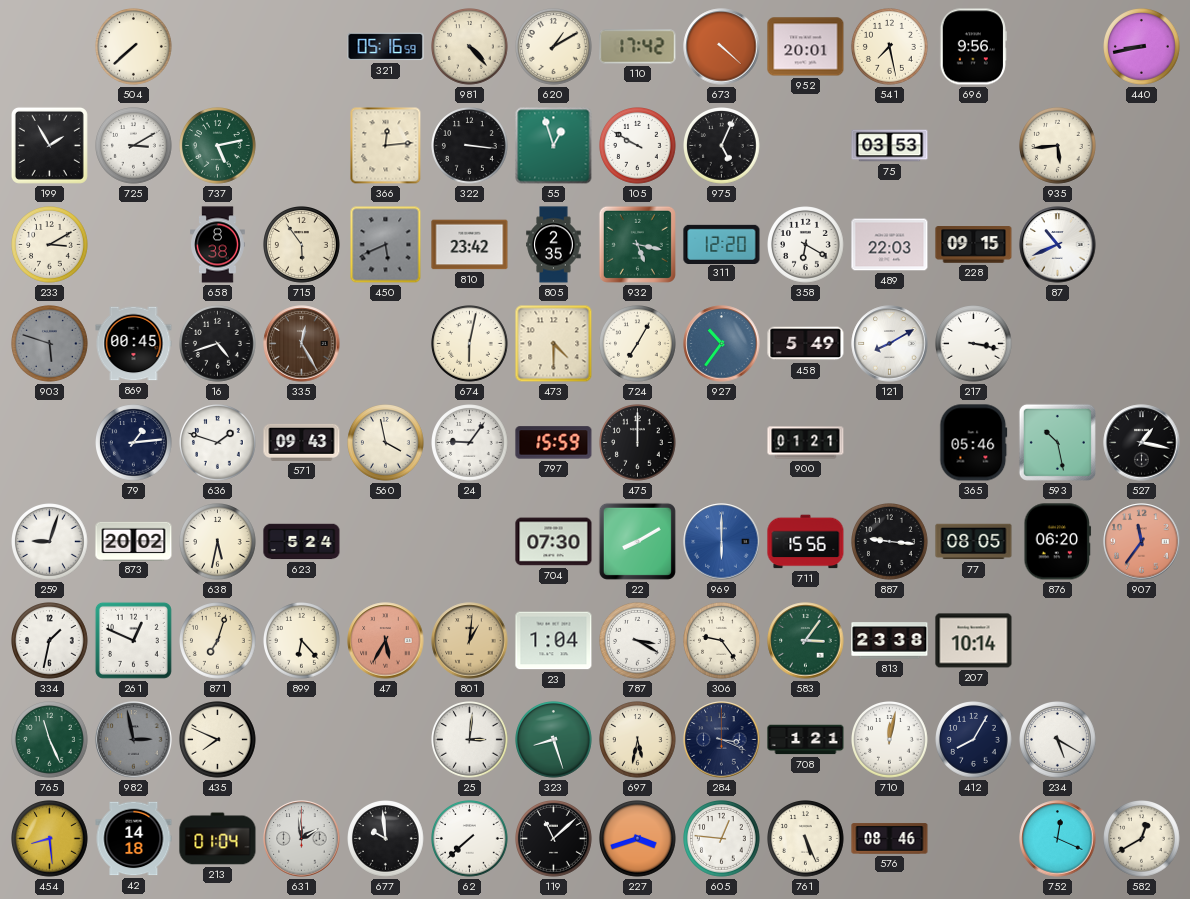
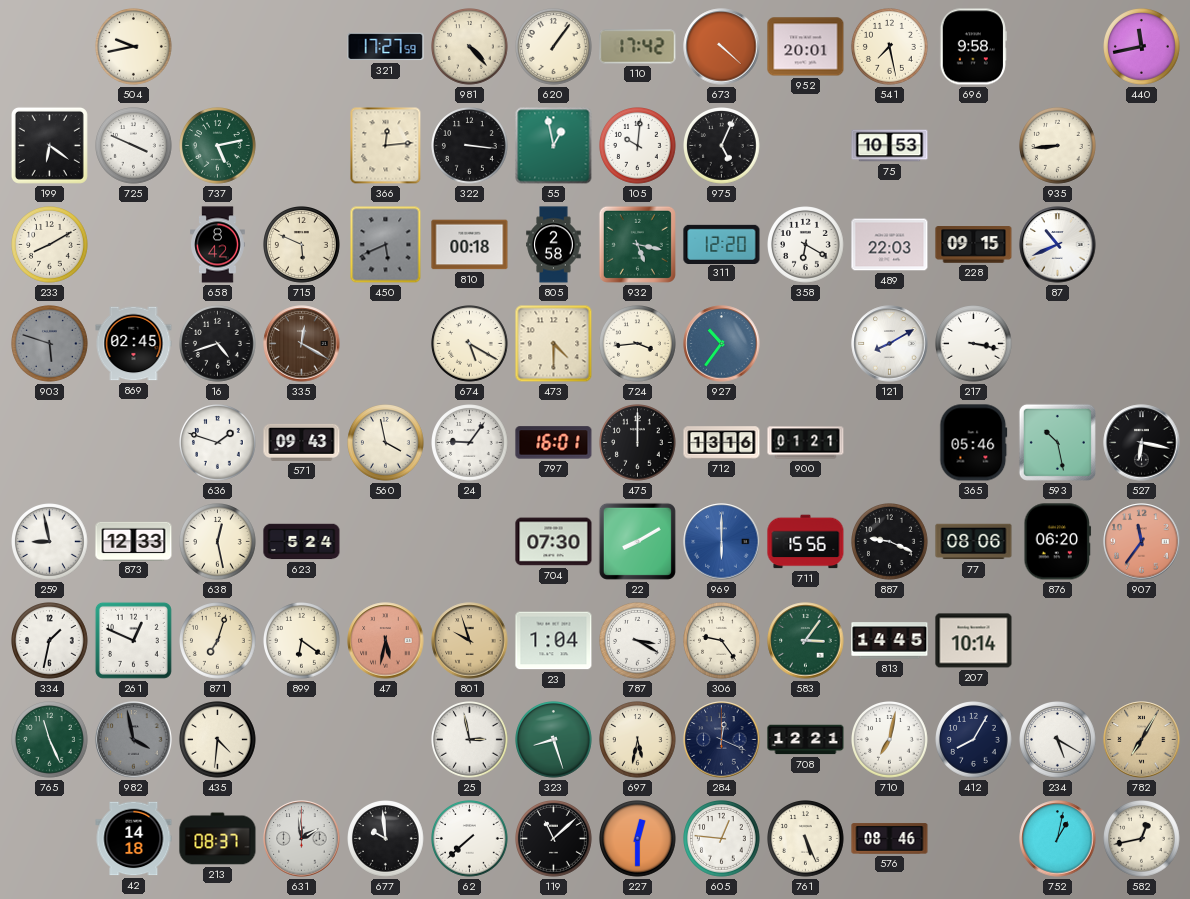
504: 7:38 -> 9:43 (134, 47)
321: 05:16 -> 17:27 (386, 47)
620: 1:10 -> 1:06 (554, 47)
696: 9:56 -> 9:58 (973, 47)
440: 8:43 -> 11:43 (1142, 47)
199: 1:55 -> 6:21 (49, 145)
725: 3:10 -> 3:49 (134, 146)
55: 12:57 -> 12:58 (554, 146)
105: 9:50 -> 10:01 (638, 146)
75: 03:53 -> 10:53 (890, 146)
935: 5:44 -> 8:44 (1058, 146)
233: 3:10 -> 8:10 (50, 245)
658: 8:38 -> 8:42 (218, 245)
715: 5:54 -> 5:49 (302, 245)
810: 23:42 -> 00:18 (470, 245)
805: 2:35 -> 2:58 (554, 245)
869: 00:45 -> 02:45 (134, 344)
335: 12:25 -> 12:20 (302, 344)
674: 6:02 -> 5:20 (470, 344)
724: 7:05 -> 3:44 (638, 344)
458: 5:49 -> none (806, 344)
79: 1:14 -> none (134, 443)
797: 15:59 -> 16:01 (554, 443)
712: none -> 13:16 (722, 443)
527: 1:17 -> 6:17 (1142, 443)
259: 9:03 -> 8:58 (50, 542)
873: 20:02 -> 12:33 (134, 541)
638: 5:32 -> 12:28 (218, 542)
887: 9:16 -> 9:19 (890, 542)
77: 08:05 -> 08:06 (974, 542)
899: 6:23 -> 6:21 (302, 641)
47: 5:35 -> 5:32 (386, 641)
801: 1:01 -> 9:57 (470, 641)
813: 23:38 -> 14:45 (890, 641)
982: 2:58 -> 3:58 (134, 740)
435: 7:49 -> 4:31 (218, 740)
25: 3:01 -> 2:58 (470, 740)
284: 3:19 -> 12:19 (722, 740)
708: 1:21 -> 12:21 (806, 740)
710: 12:02 -> 7:02 (890, 740)
782: none -> 7:05 (1142, 740)
454: 8:29 -> none (50, 839)
213: 01:04 -> 08:37 (218, 839)
227: 3:42 -> 12:30 (638, 839)
752: 12:19 -> 1:02 (1058, 839)
582: 12:40 -> 12:43 (1142, 839)
